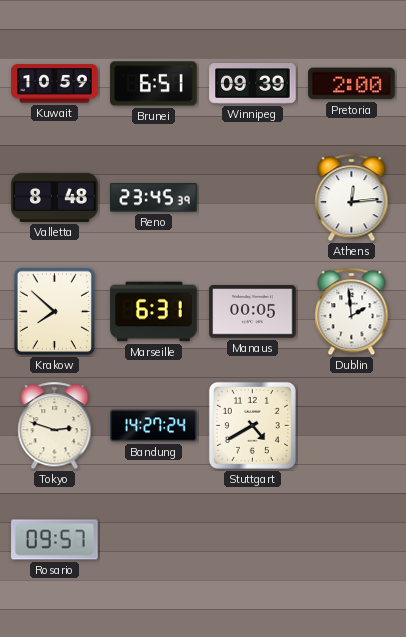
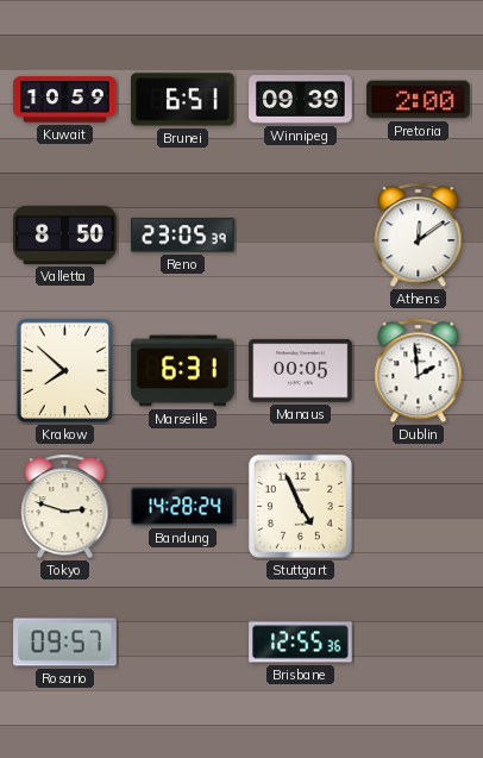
Valletta: 8:48 -> 8:50 (65, 234)
Reno: 23:45 -> 23:05 (183, 236)
Athens: 12:14 -> 12:09 (419, 236)
Bandung: 14:27 -> 14:28 (183, 507)
Stuttgart: 4:40 -> 4:56 (300, 506)
Brisbane: none -> 12:55 (301, 643)
